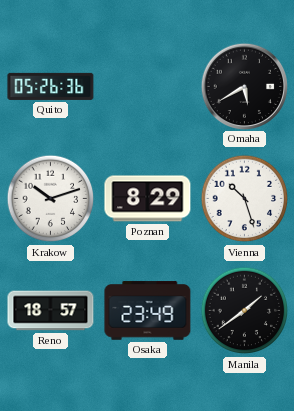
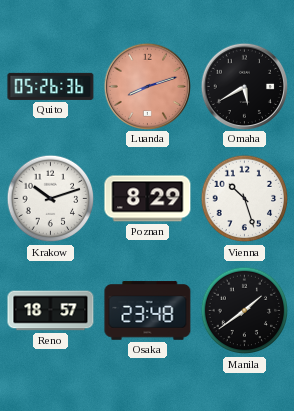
Luanda: none -> 8:12 (147, 86)
Osaka: 23:49 -> 23:48 (148, 311)
